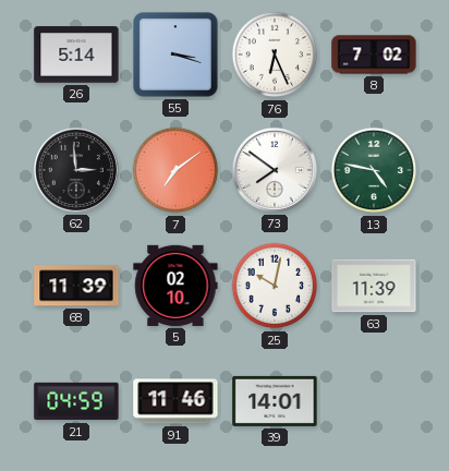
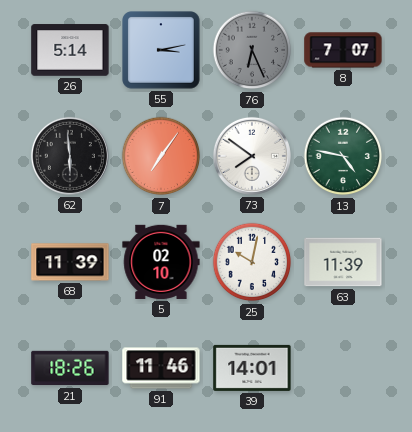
55: 3:18 -> 3:13 (161, 50)
76 dial: white -> grey (252, 50)
8: 7:02 -> 7:07 (343, 50)
62: 2:59 -> 5:59 (70, 156)
7: 7:09 -> 7:06 (161, 156)
21: 04:59 -> 18:26 (70, 368)
